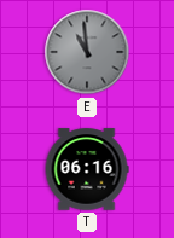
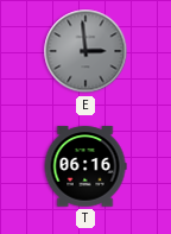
E: 10:59 -> 2:59 (85, 51)
